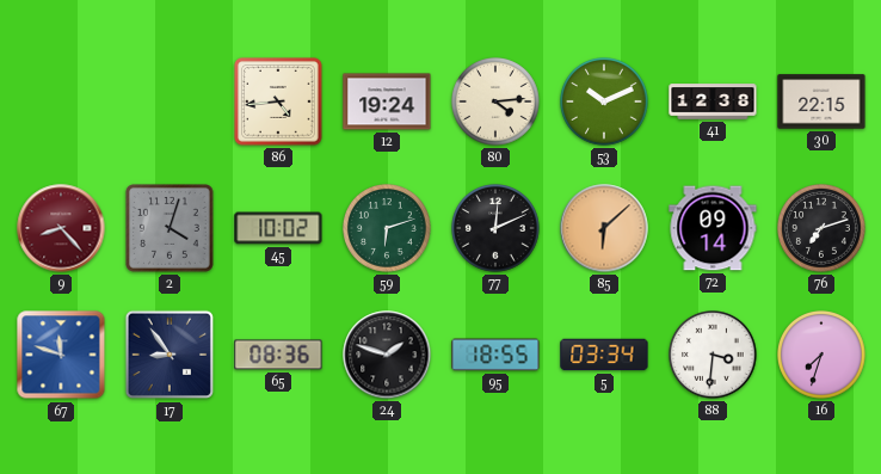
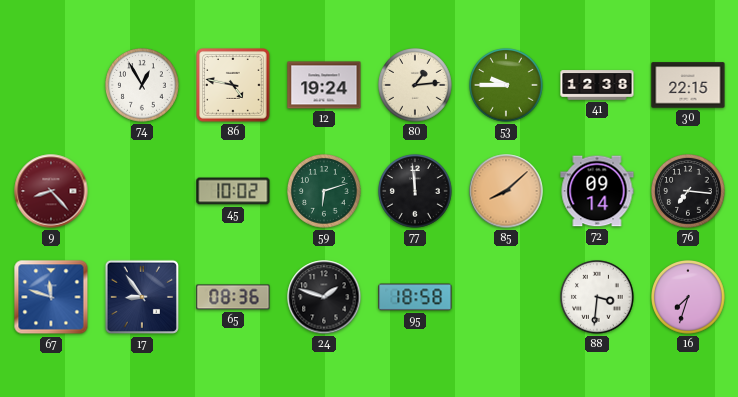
74: none -> 12:55 (143, 86)
86: 4:44 -> 4:47 (233, 85)
80: 4:14 -> 1:14 (416, 86)
53: 10:11 -> 9:45 (507, 86)
2: 4:03 -> none (170, 228)
77: 12:11 -> 11:59 (416, 192)
85: 6:08 -> 8:08 (506, 191)
76: 7:12 -> 7:16 (689, 192)
95: 18:55 -> 18:58 (415, 297)
5: 03:34 -> none (604, 355)
